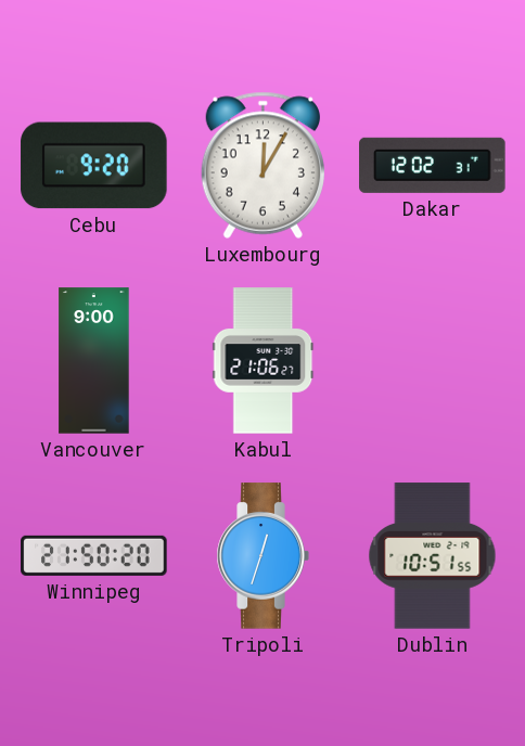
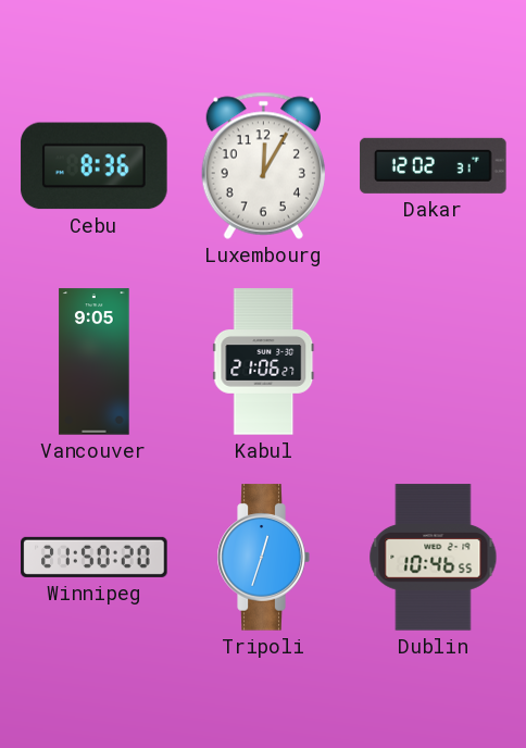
Cebu: 9:20 -> 8:36 (95, 166)
Vancouver: 9:00 -> 9:05 (95, 362)
Dublin: 10:51 -> 10:46 (434, 558)
